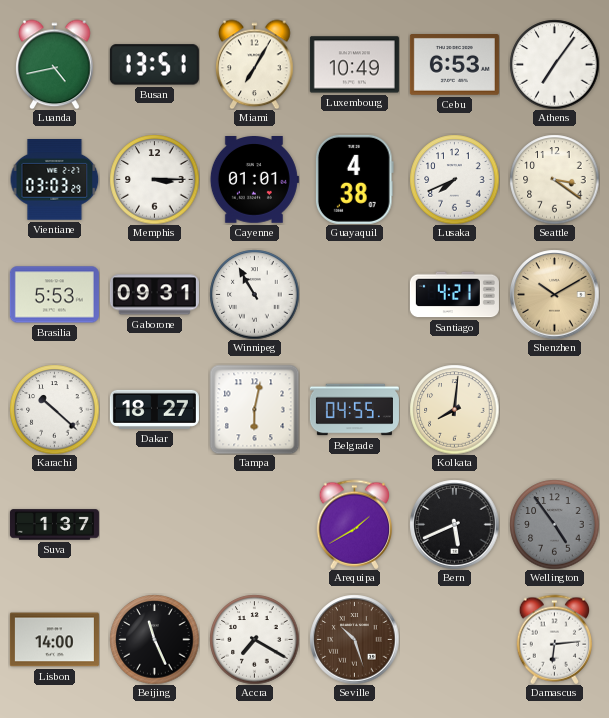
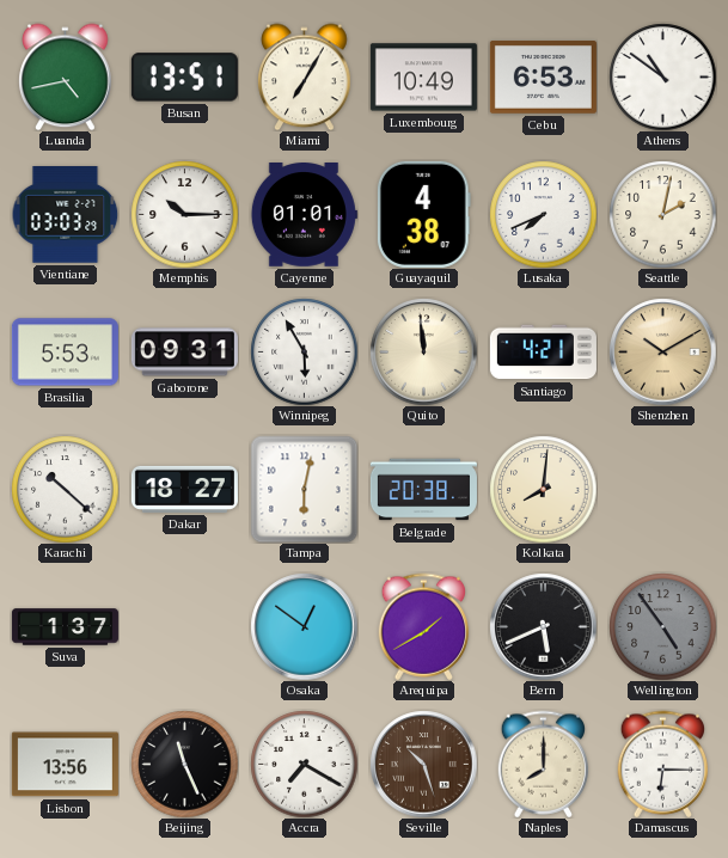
Athens: 7:06 -> 10:51 (662, 76)
Memphis: 3:15 -> 10:15 (184, 214)
Seattle: 3:21 -> 2:02 (662, 214)
Winnipeg: 10:55 -> 5:55 (304, 351)
Quito: none -> 11:59 (423, 351)
Belgrade: 04:55 -> 20:38 (423, 490)
Osaka: none -> 12:51 (304, 626)
Lisbon: 14:00 -> 13:56 (65, 765)
Naples: none -> 8:00 (544, 764)
Damascus: 6:14 -> 6:15 (663, 764)
